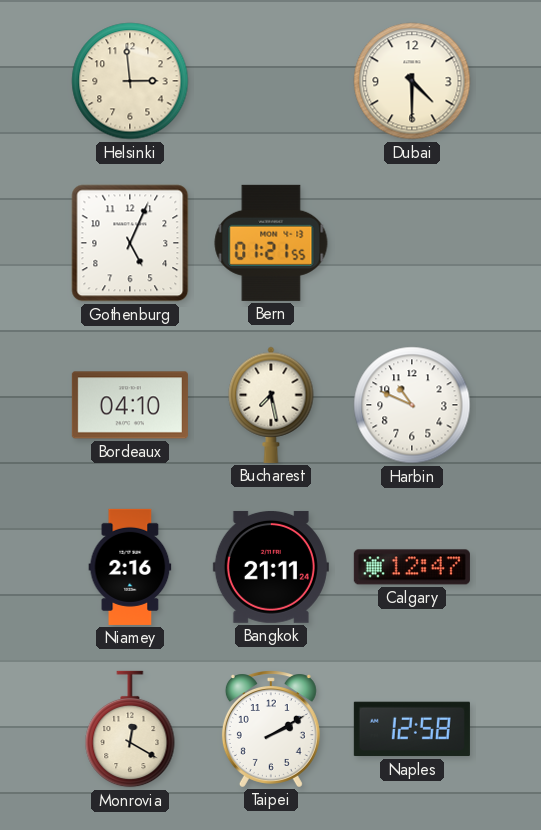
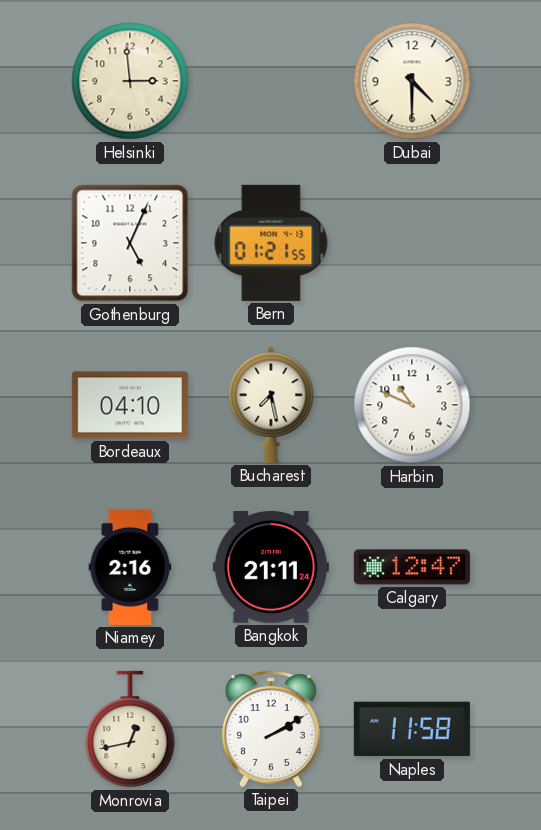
Monrovia: 12:20 -> 12:43 (130, 729)
Naples: 12:58 -> 11:58 (412, 729)
